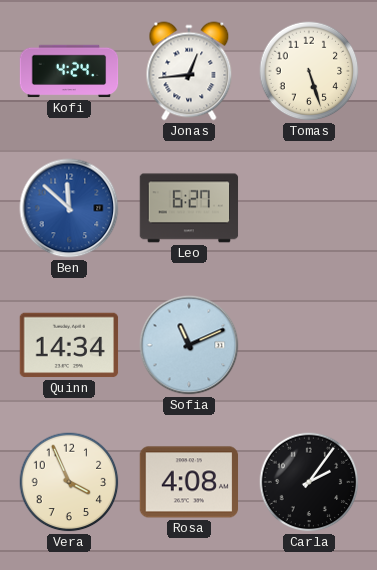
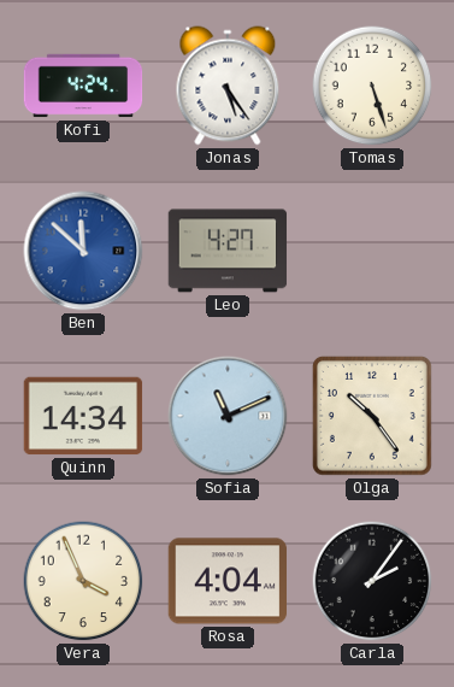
Jonas: 12:44 -> 5:24 (228, 86)
Leo: 6:27 -> 4:27 (228, 251)
Olga: none -> 10:24 (372, 416)
Rosa: 4:08 -> 4:04 (228, 581)
